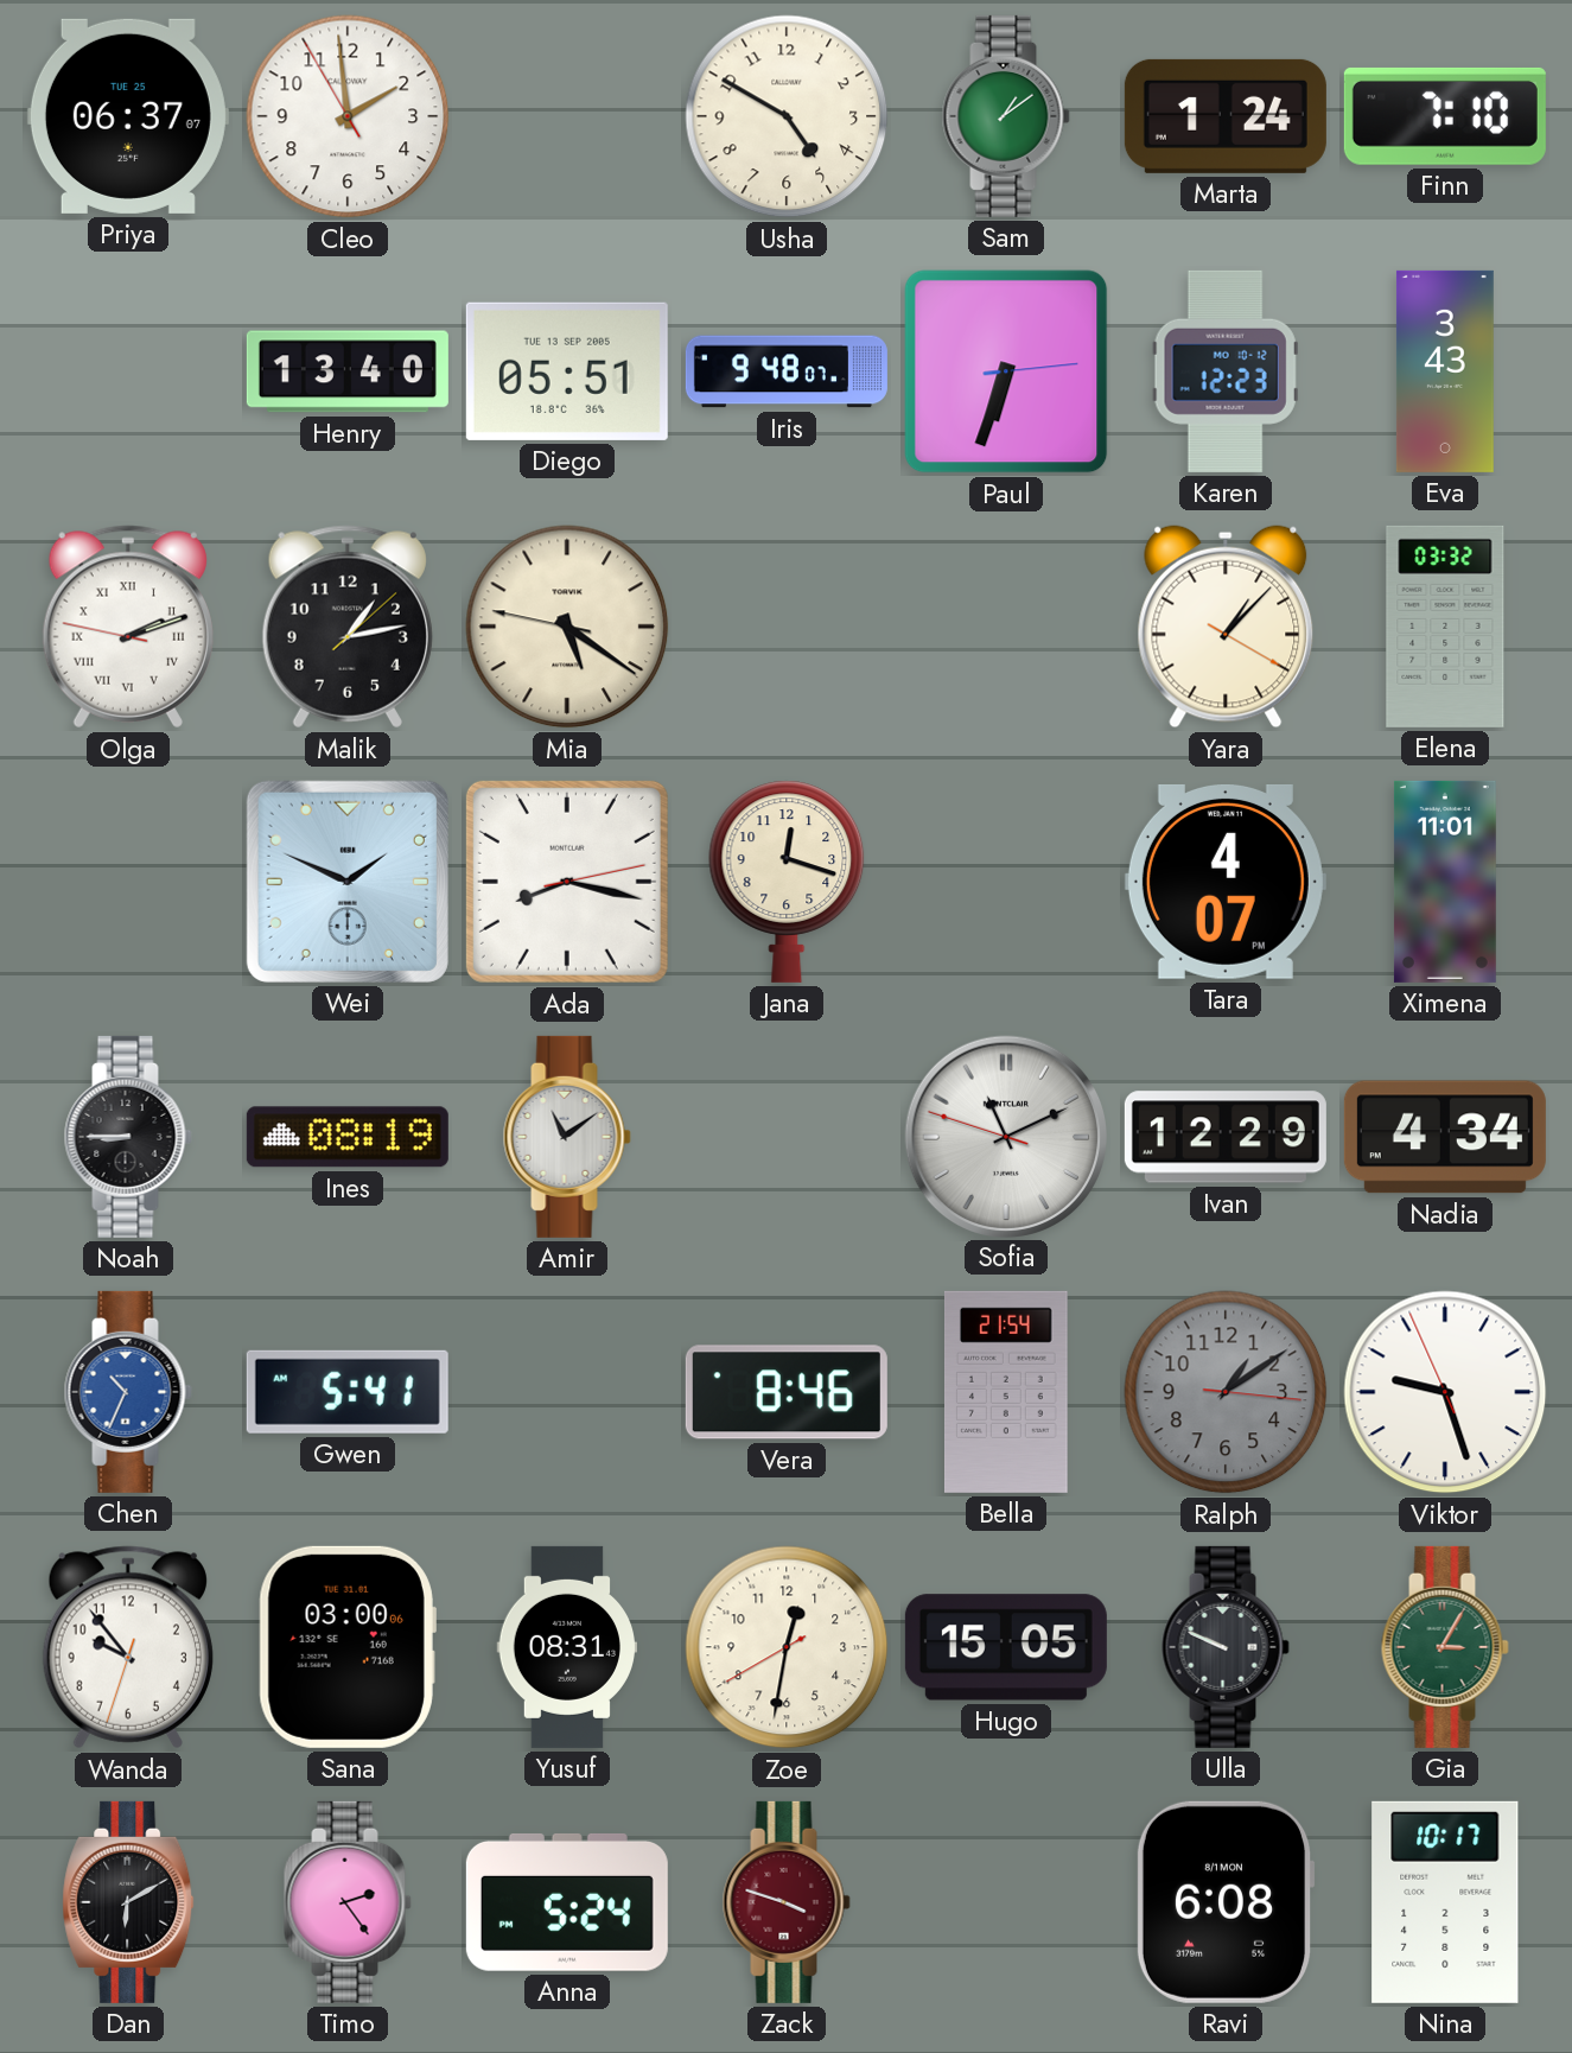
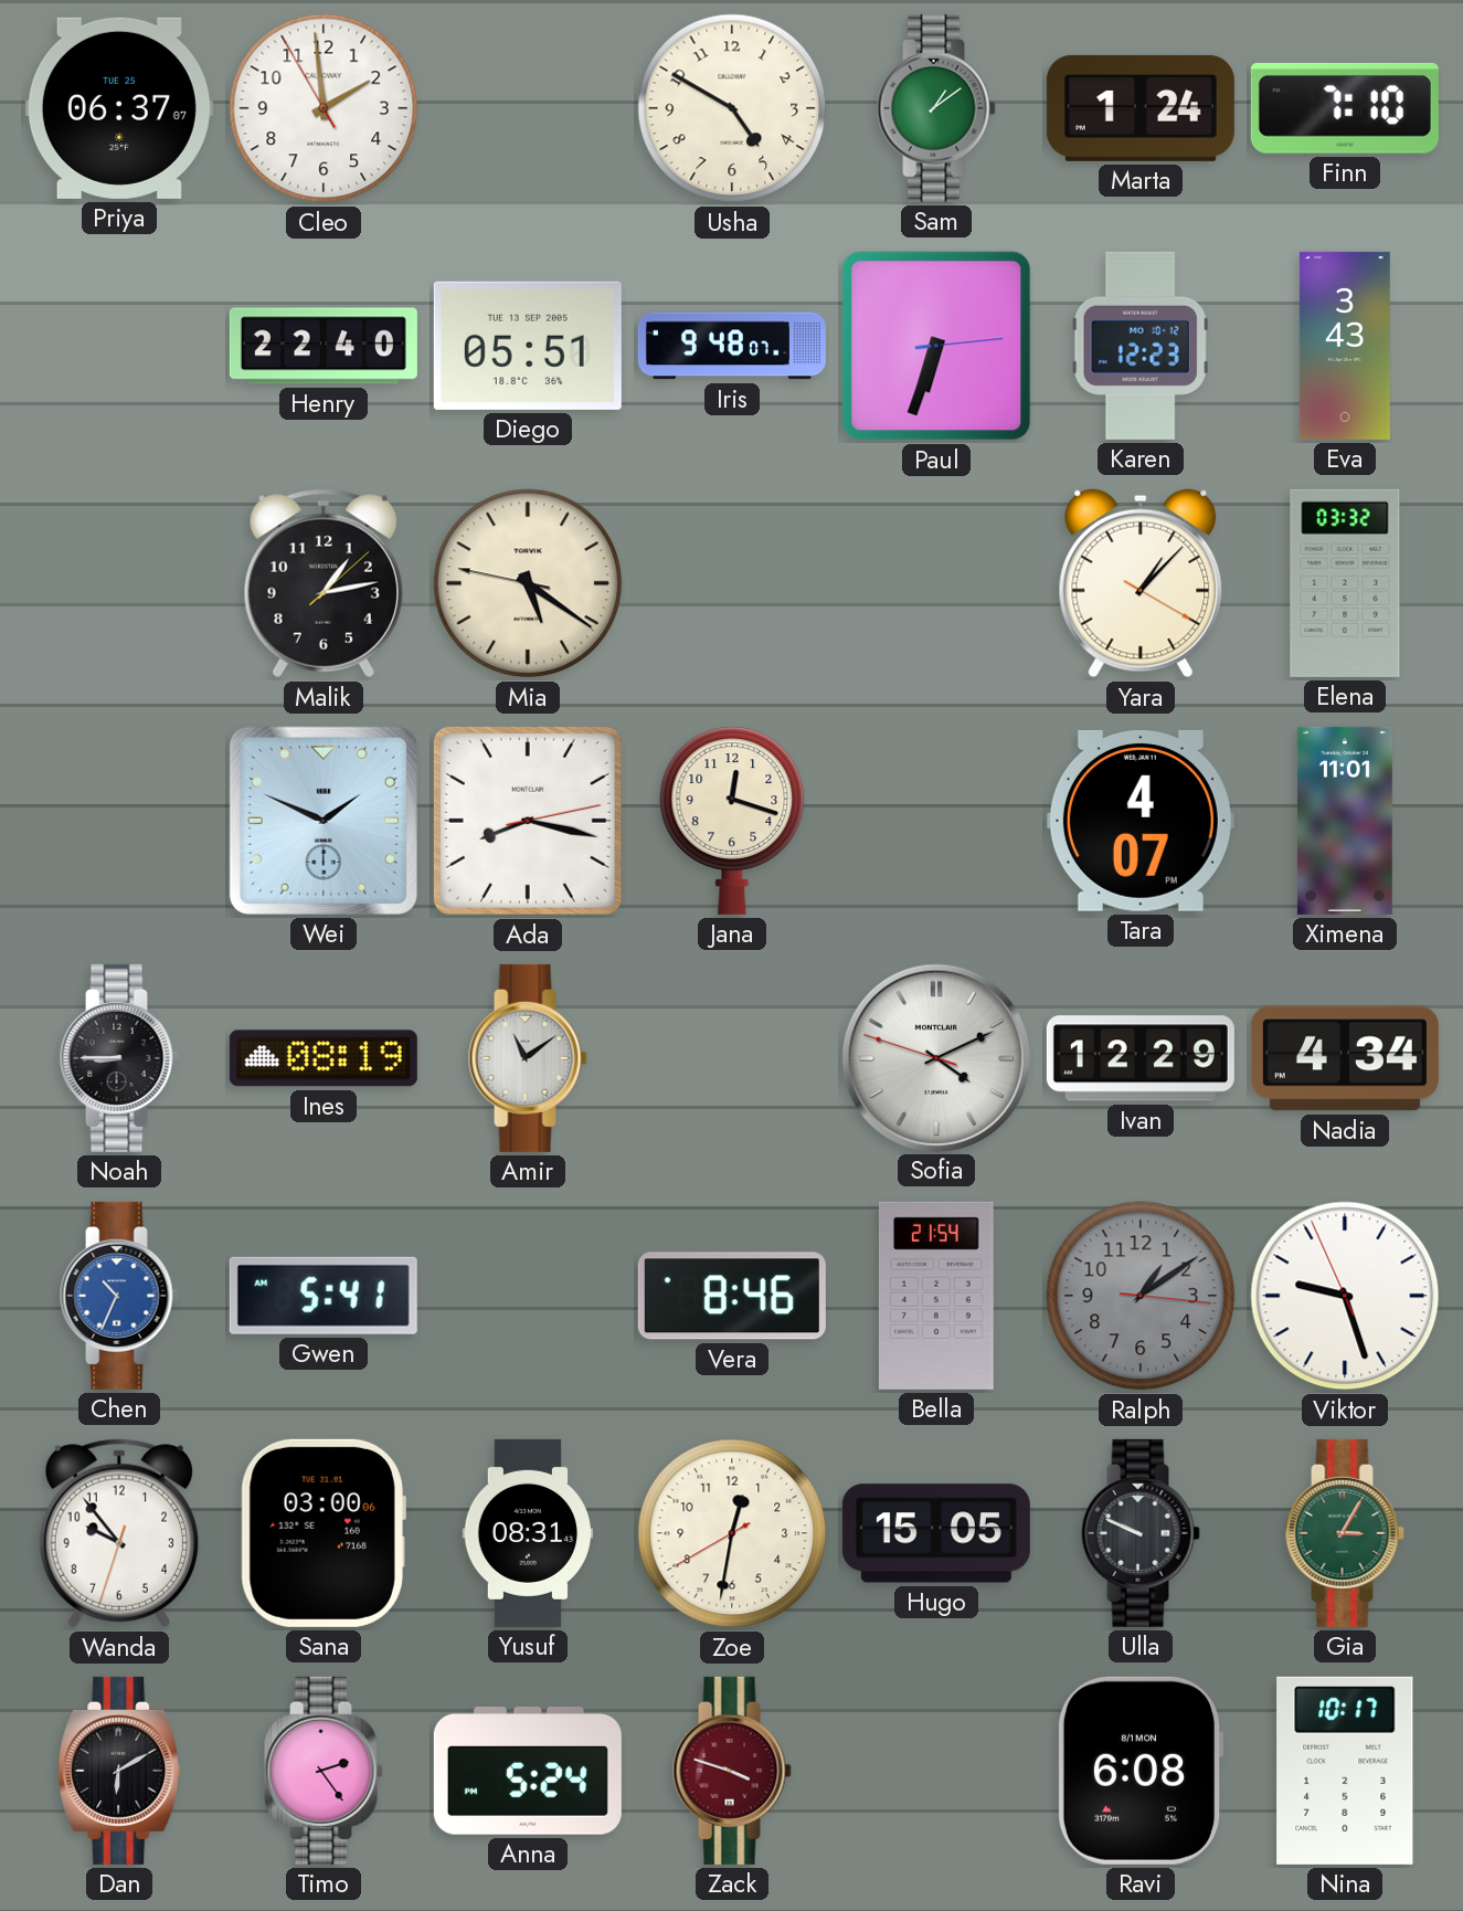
Henry: 13:40 -> 22:40 (324, 346)
Olga: 2:11 -> none (128, 627)
Sofia: 11:10 -> 4:10 (935, 1057)
